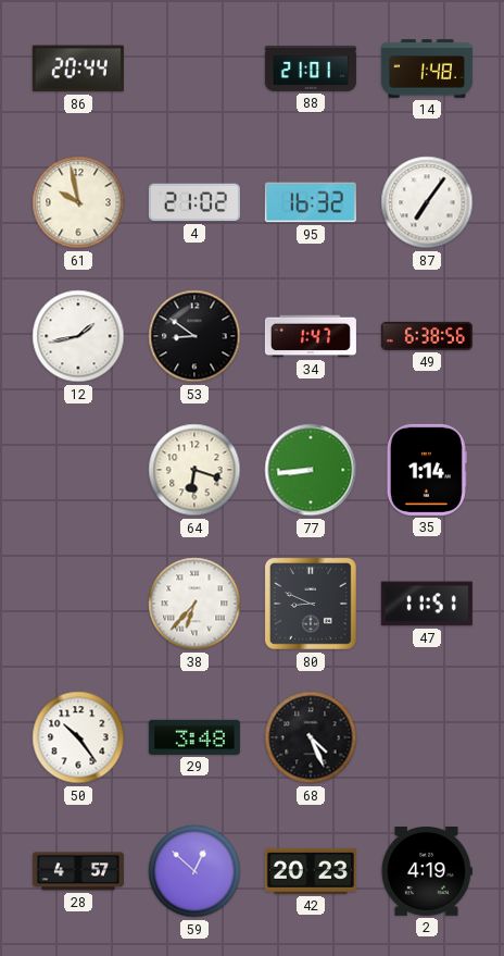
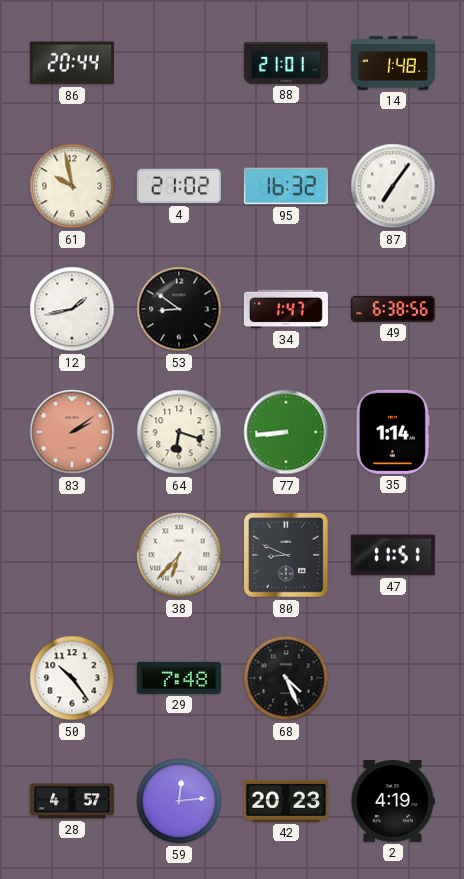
83: none -> 2:09 (72, 432)
29: 3:48 -> 7:48 (179, 678)
59: 12:52 -> 12:14 (179, 801)
